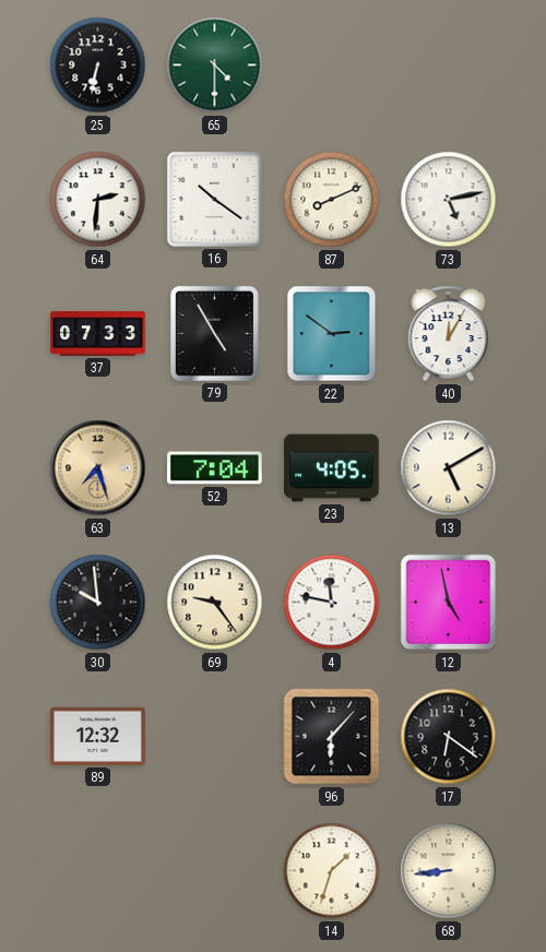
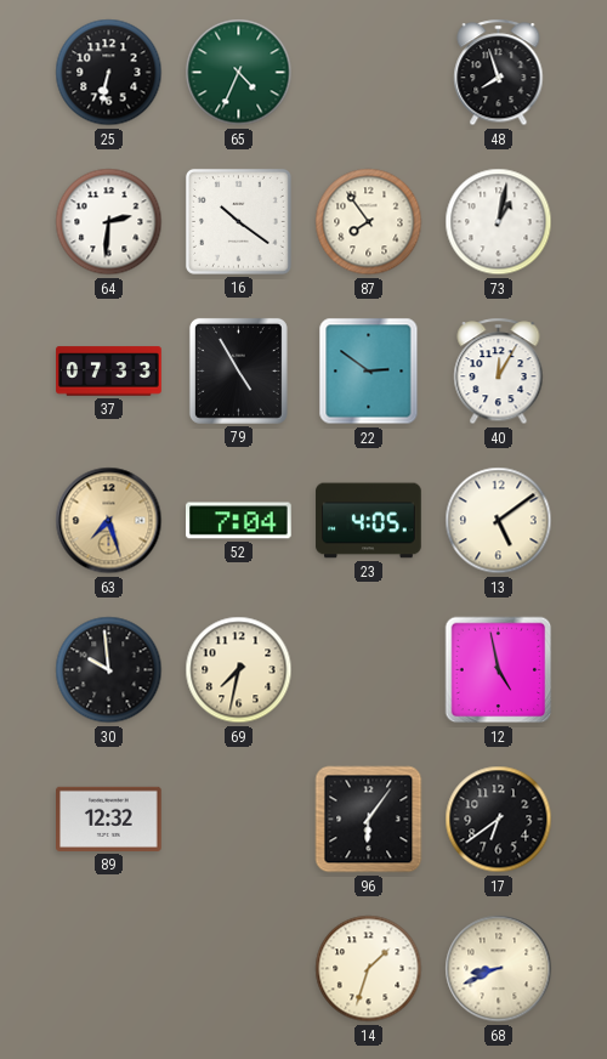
65: 4:30 -> 4:34 (239, 73)
48: none -> 7:57 (499, 73)
87: 8:11 -> 7:54 (369, 222)
73: 5:13 -> 1:02 (499, 222)
13: 5:10 -> 5:09 (499, 521)
69: 9:24 -> 7:32 (239, 670)
4: 11:47 -> none (332, 603)
96: 6:07 -> 6:06 (369, 820)
17: 6:21 -> 6:39 (499, 820)
68: 8:44 -> 8:41 (499, 969)
